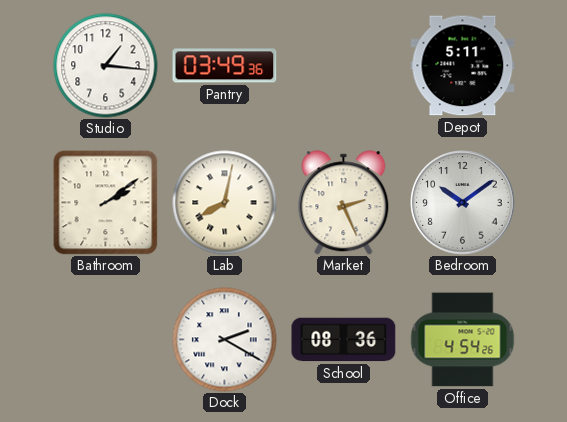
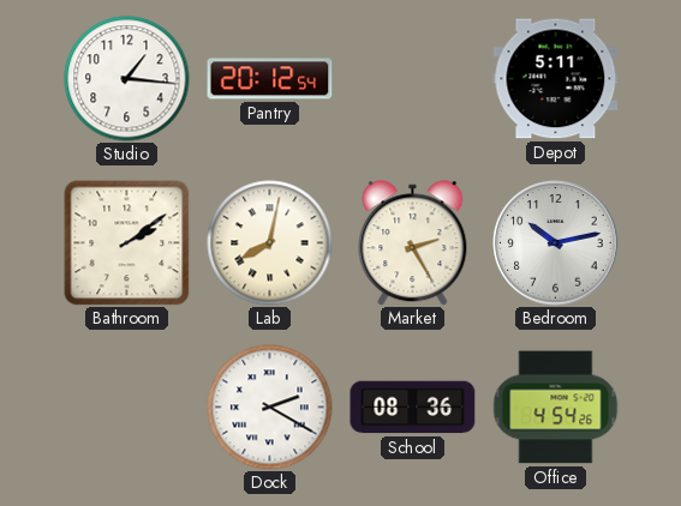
Pantry: 03:49 -> 20:12 (270, 79)
Market: 2:26 -> 2:25 (413, 243)
Bedroom: 10:09 -> 10:13 (556, 243)
